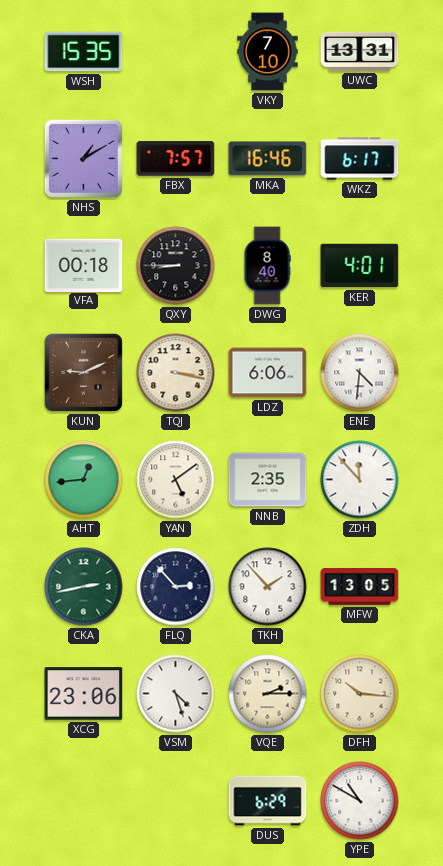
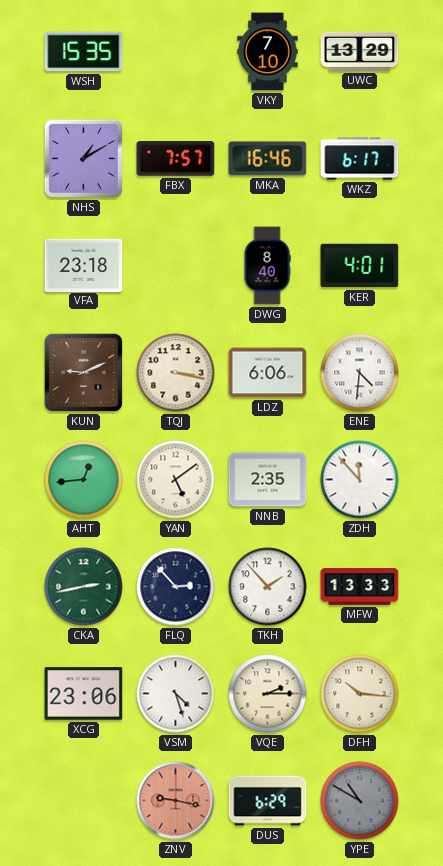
UWC: 13:31 -> 13:29 (360, 51)
VFA: 00:18 -> 23:18 (84, 265)
QXY: 8:45 -> none (176, 266)
MFW: 13:05 -> 13:33 (360, 586)
ZNV: none -> 9:17 (176, 801)
YPE dial: white -> grey (360, 801)
